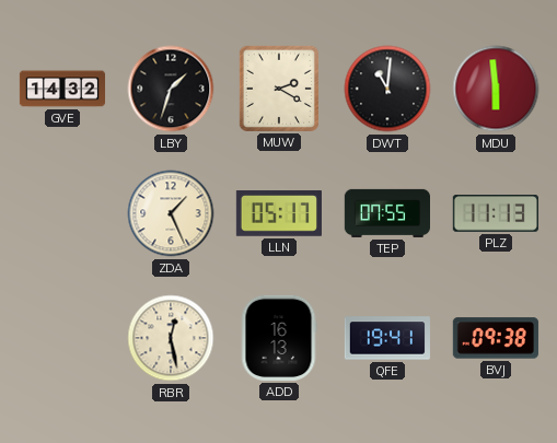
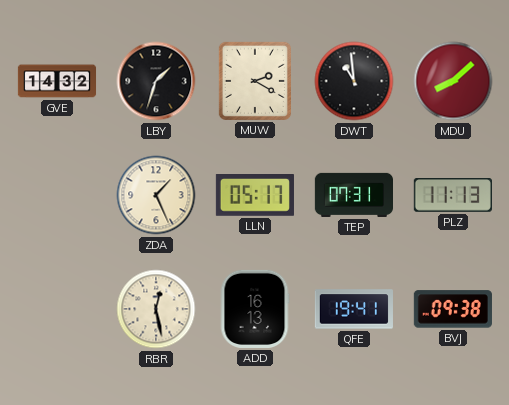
DWT: 11:01 -> 10:59 (354, 81)
MDU: 5:59 -> 8:08 (453, 81)
TEP: 07:55 -> 07:31 (353, 195)
